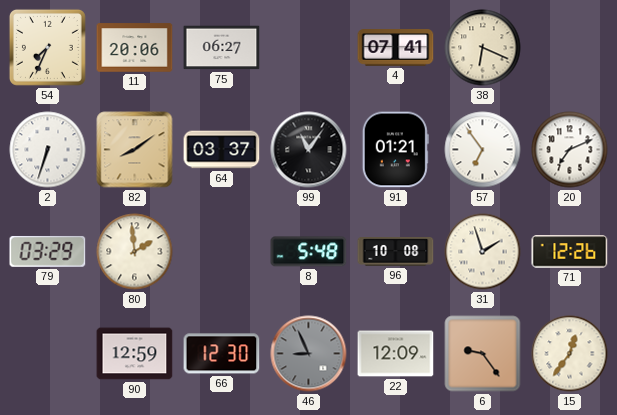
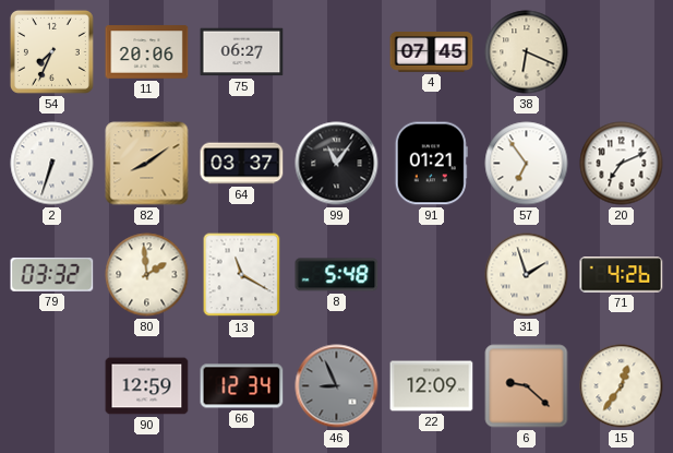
4: 07:41 -> 07:45 (432, 52)
79: 03:29 -> 03:32 (52, 274)
13: none -> 11:20 (242, 275)
96: 10:08 -> none (396, 252)
71: 12:26 -> 4:26 (622, 275)
66: 12:30 -> 12:34 (242, 386)
6: 9:24 -> 9:22 (527, 386)
